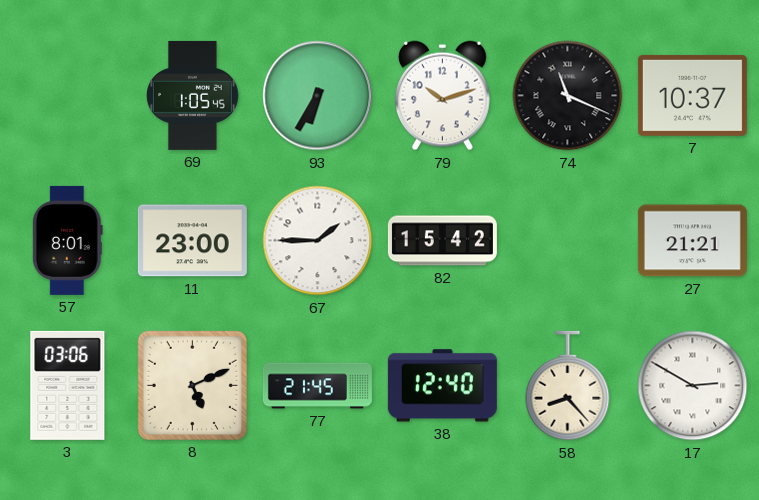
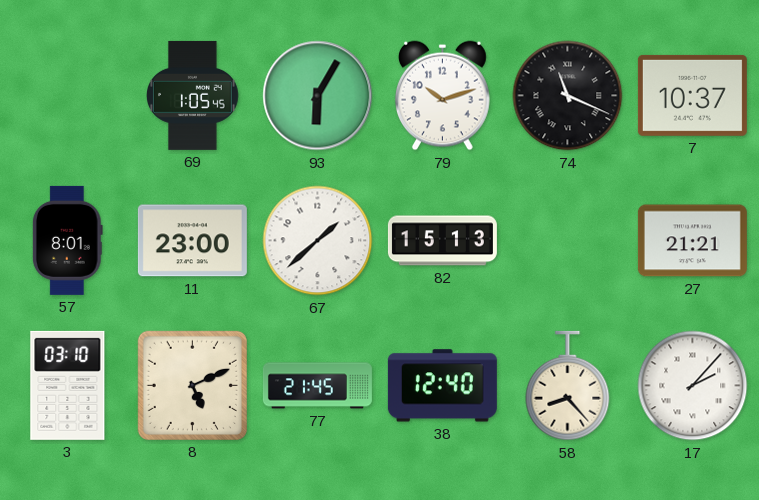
93: 6:35 -> 6:05 (318, 96)
67: 1:45 -> 1:38 (318, 241)
82: 15:42 -> 15:13 (442, 241)
3: 03:06 -> 03:10 (68, 385)
17: 2:50 -> 2:07 (693, 386)
